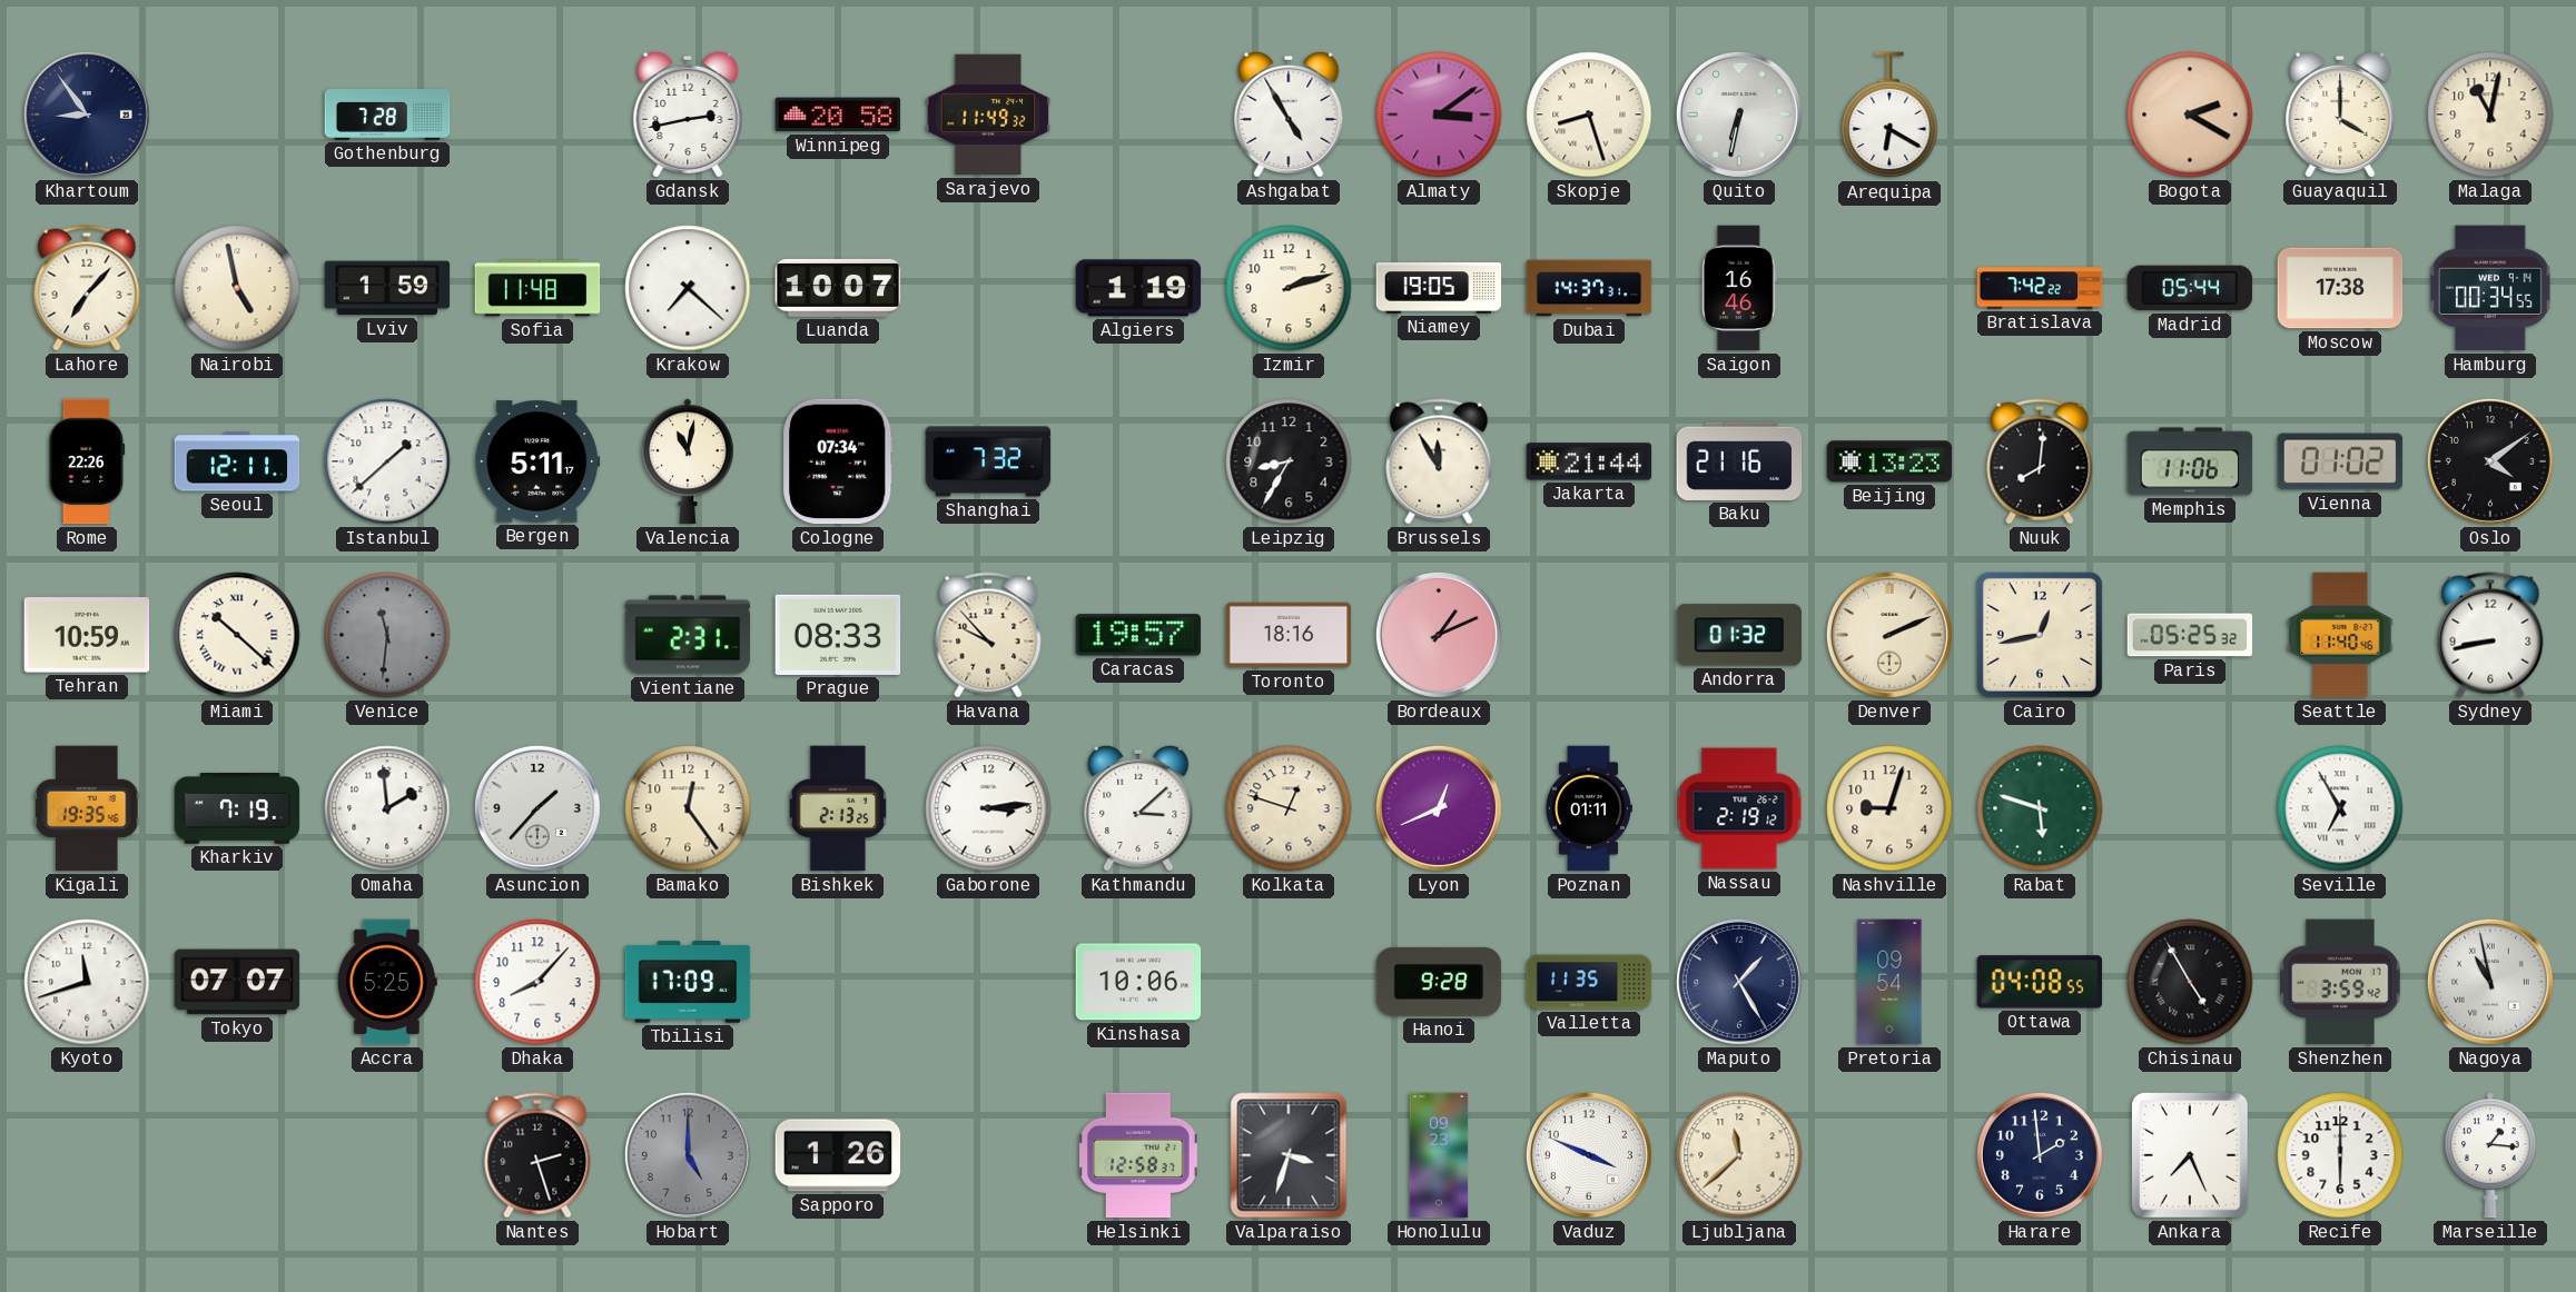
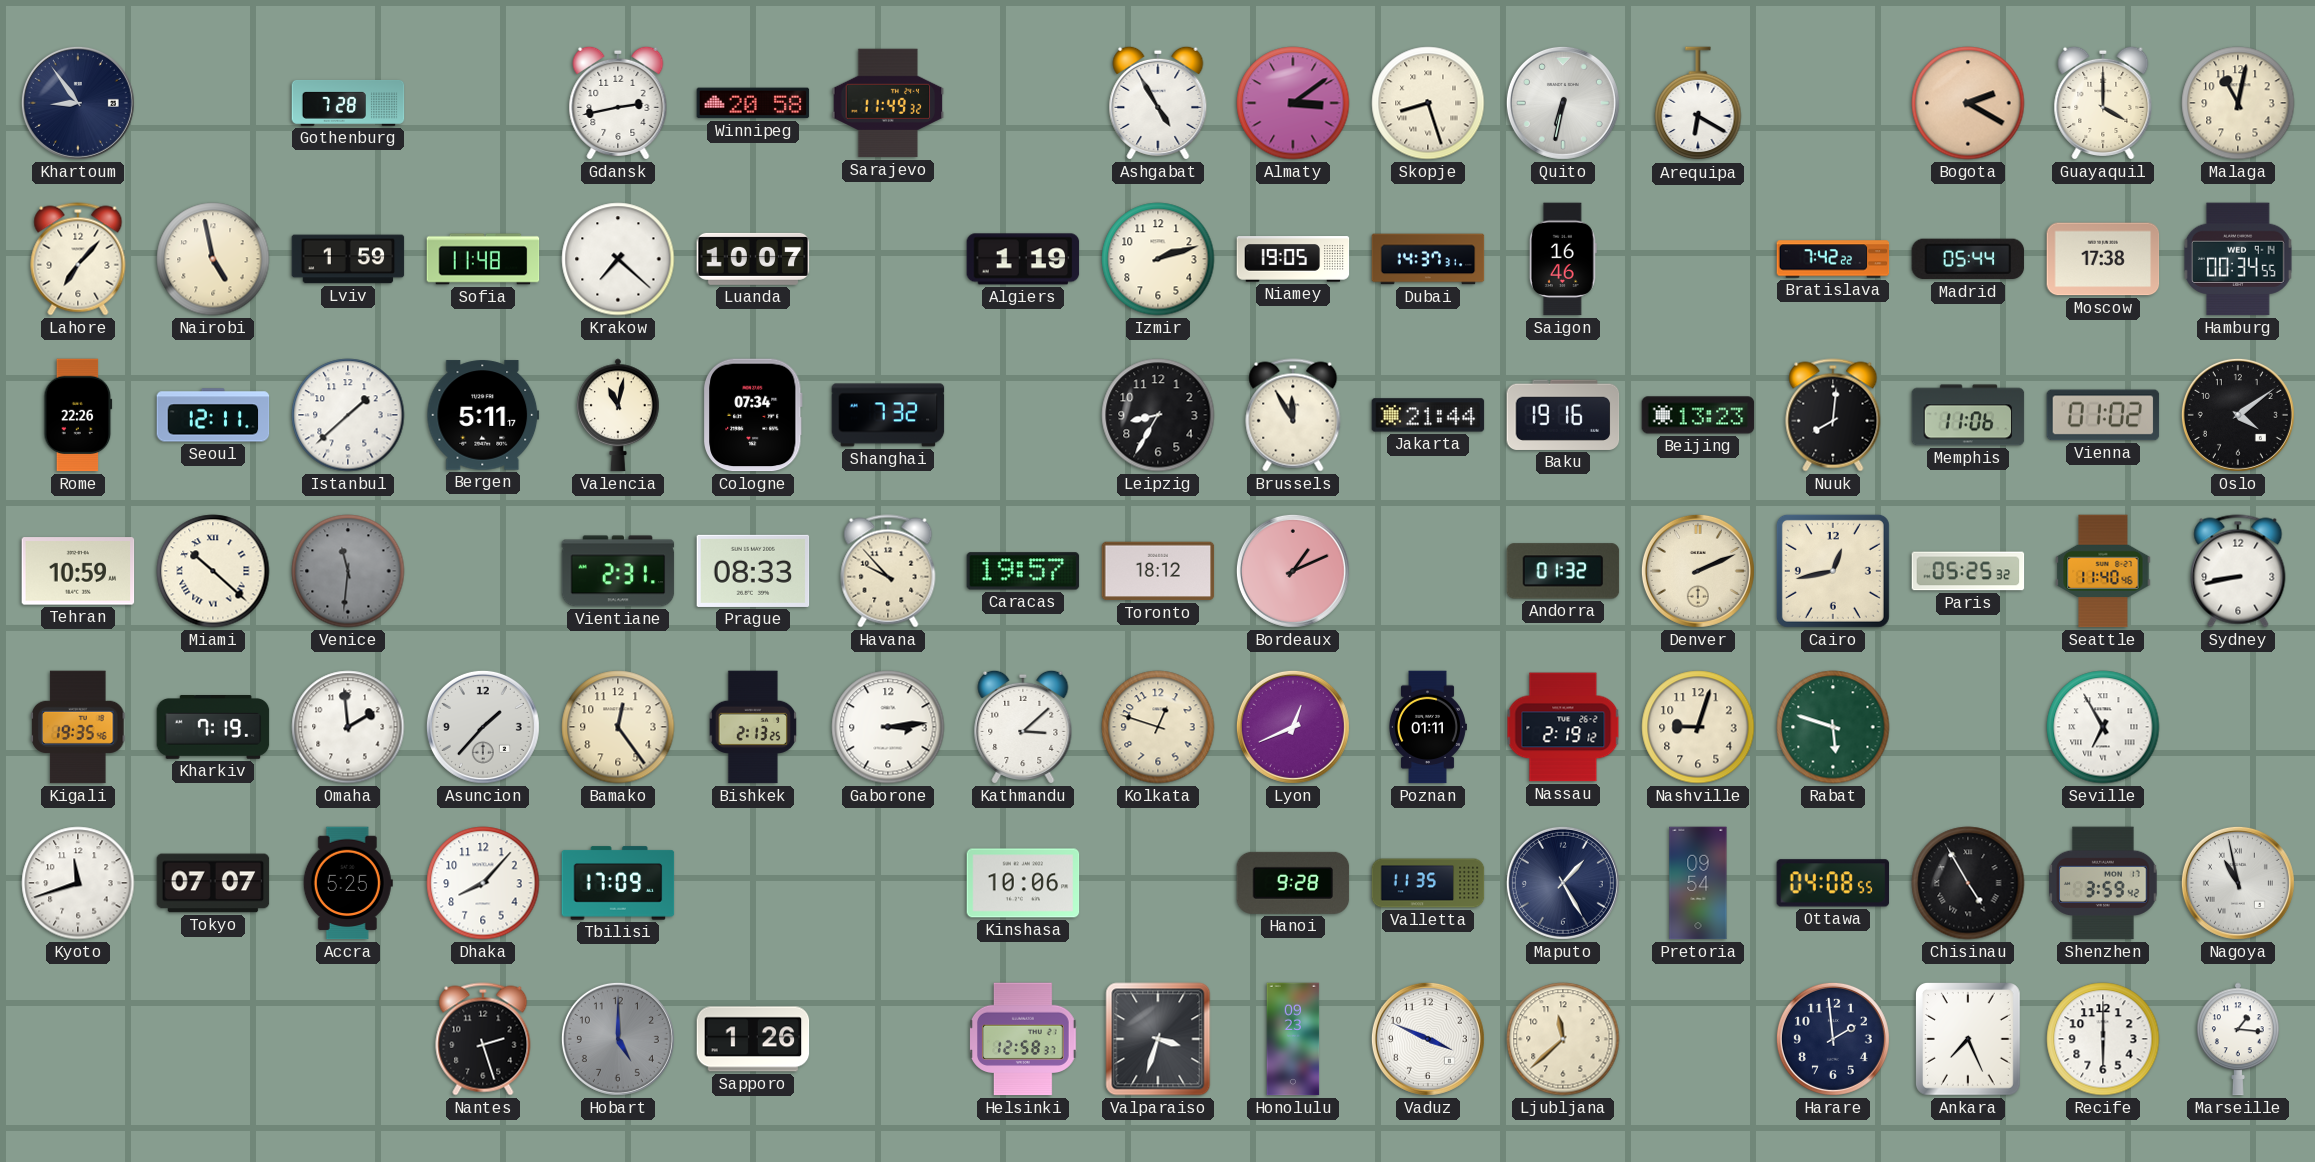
Baku: 21:16 -> 19:16 (1563, 415)
Toronto: 18:16 -> 18:12 (1158, 571)
